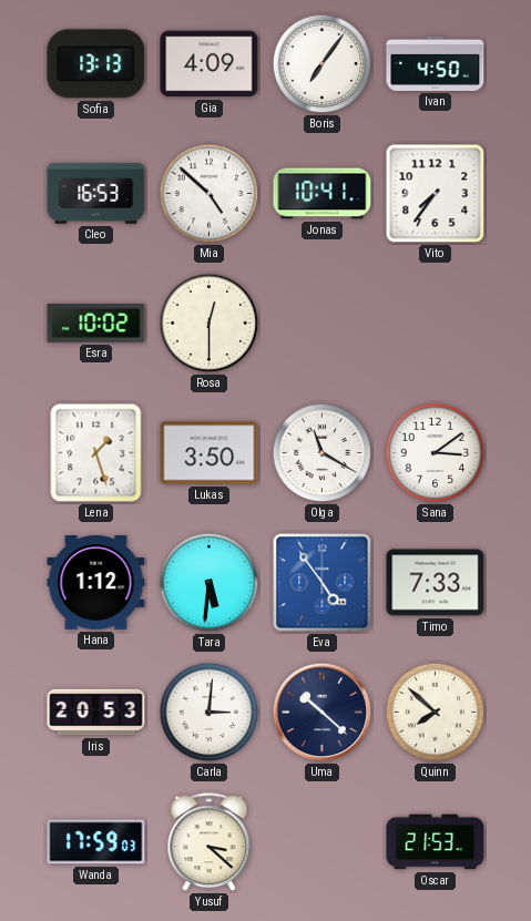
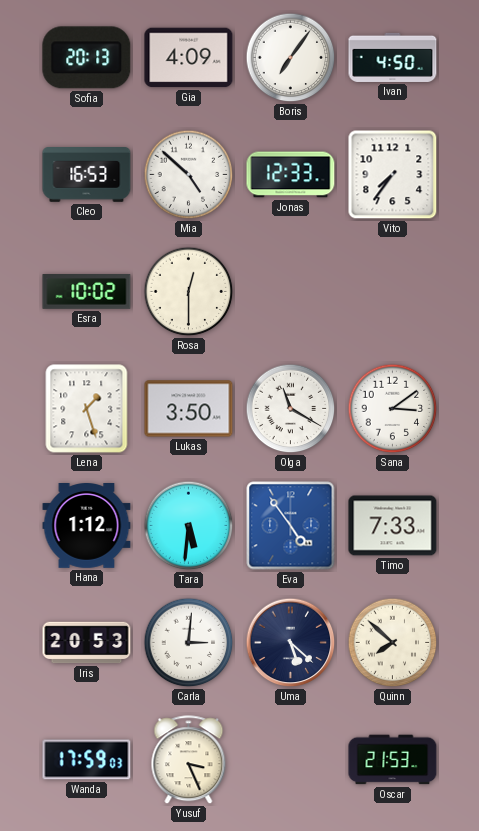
Sofia: 13:13 -> 20:13 (87, 58)
Jonas: 10:41 -> 12:33 (291, 175)
Uma: 10:22 -> 5:22 (291, 643)
Yusuf: 3:22 -> 3:26 (189, 760)
